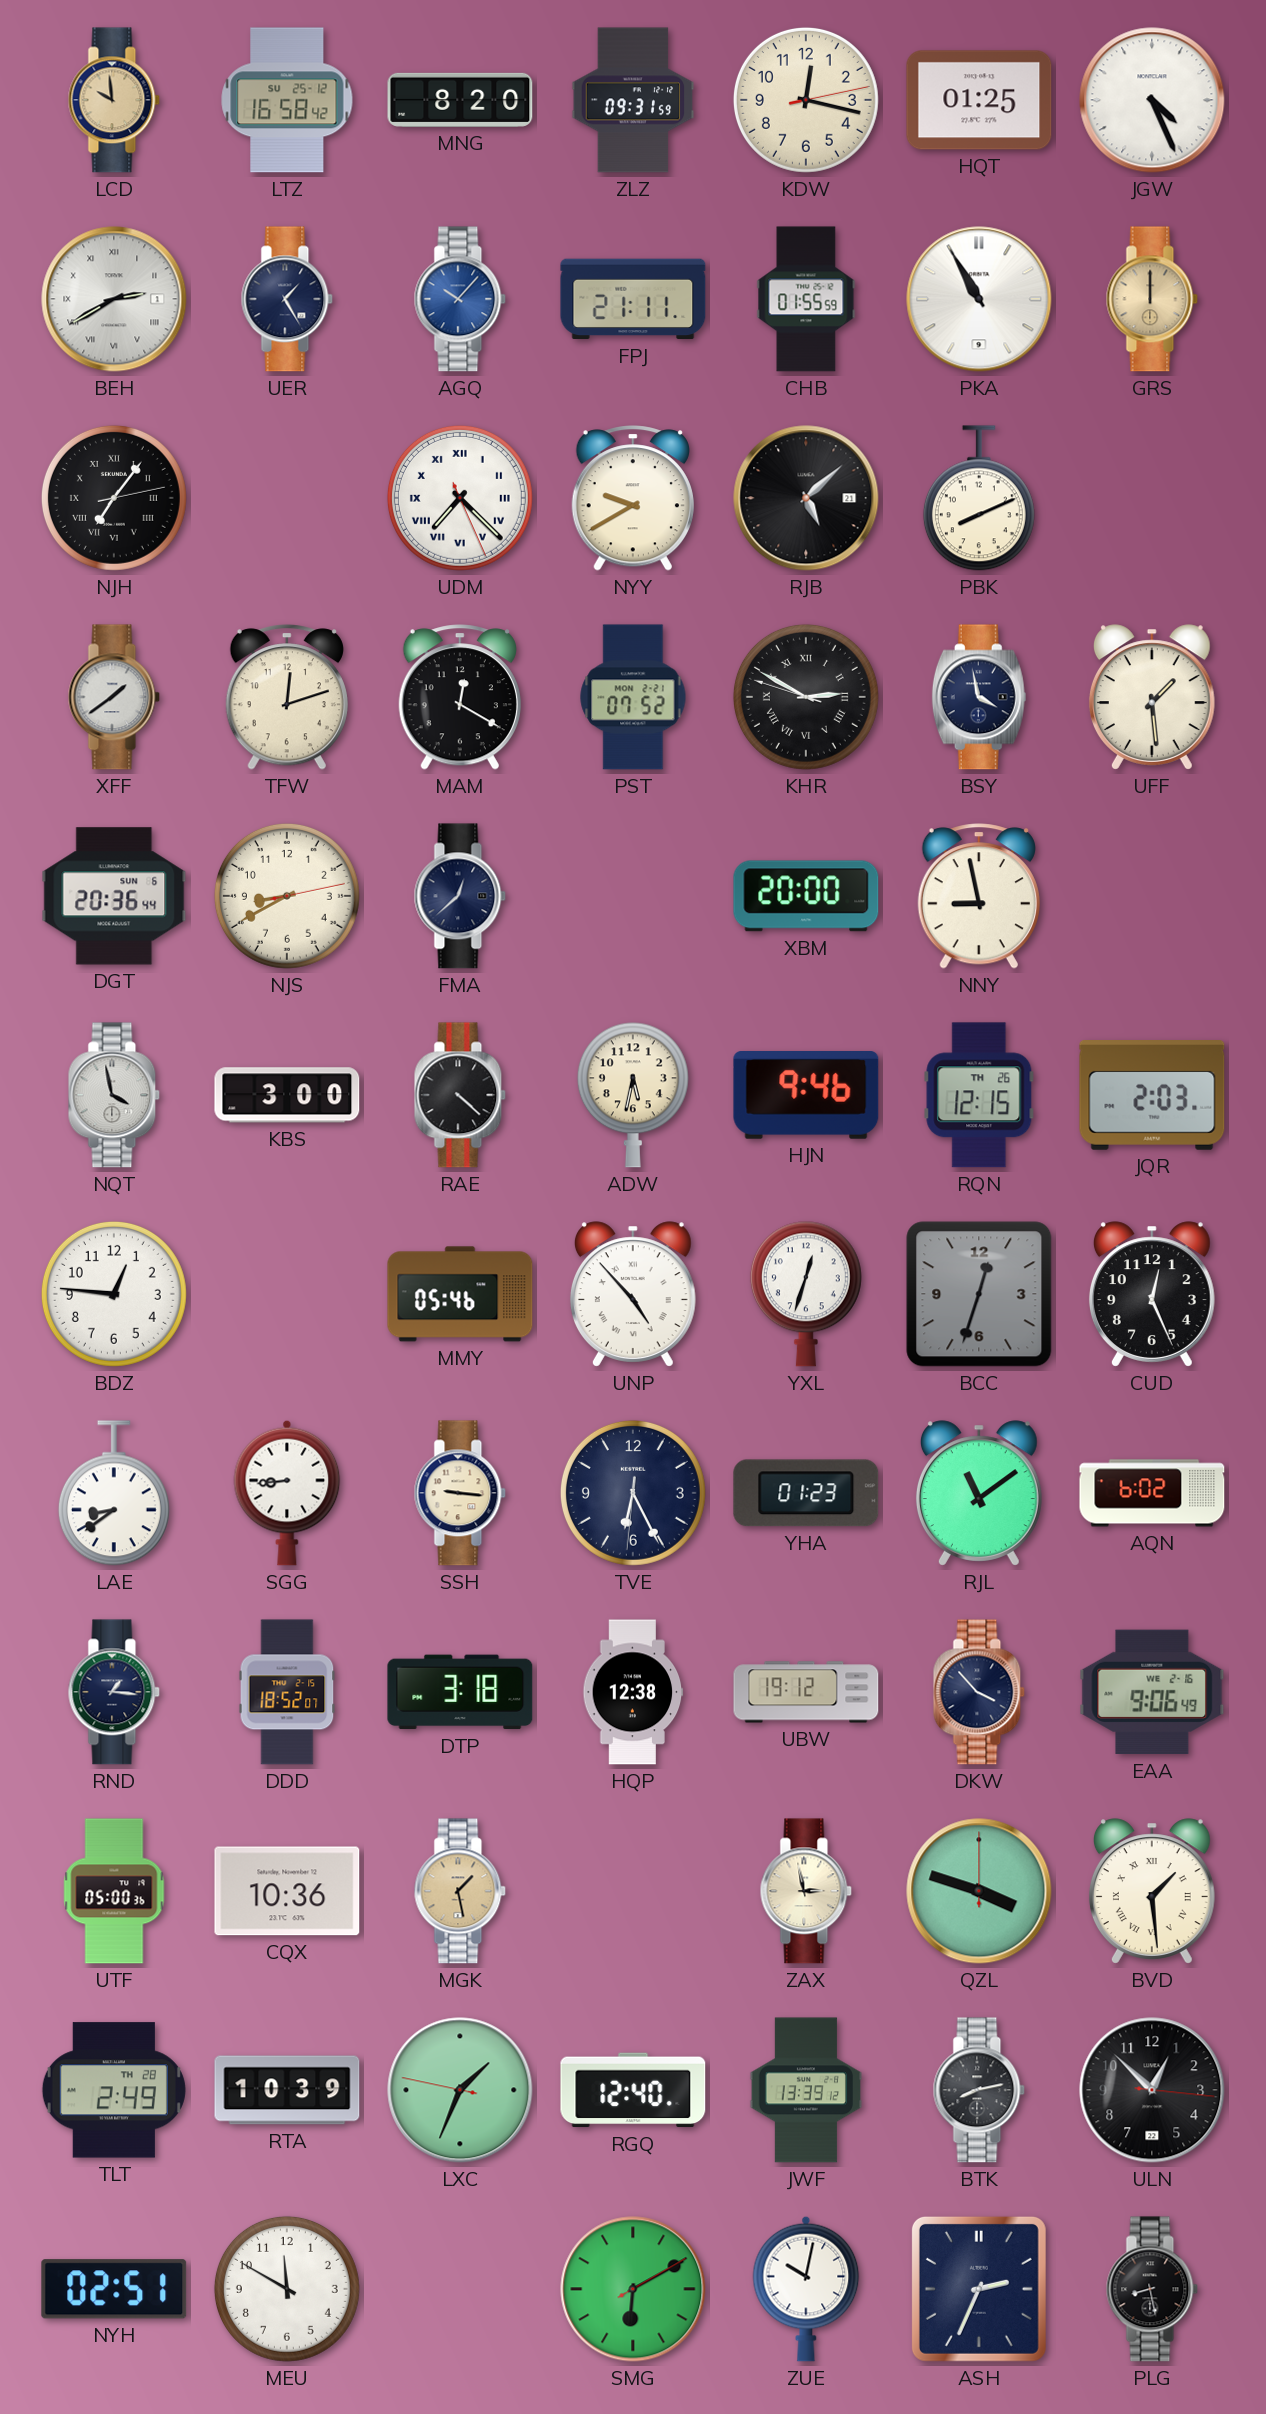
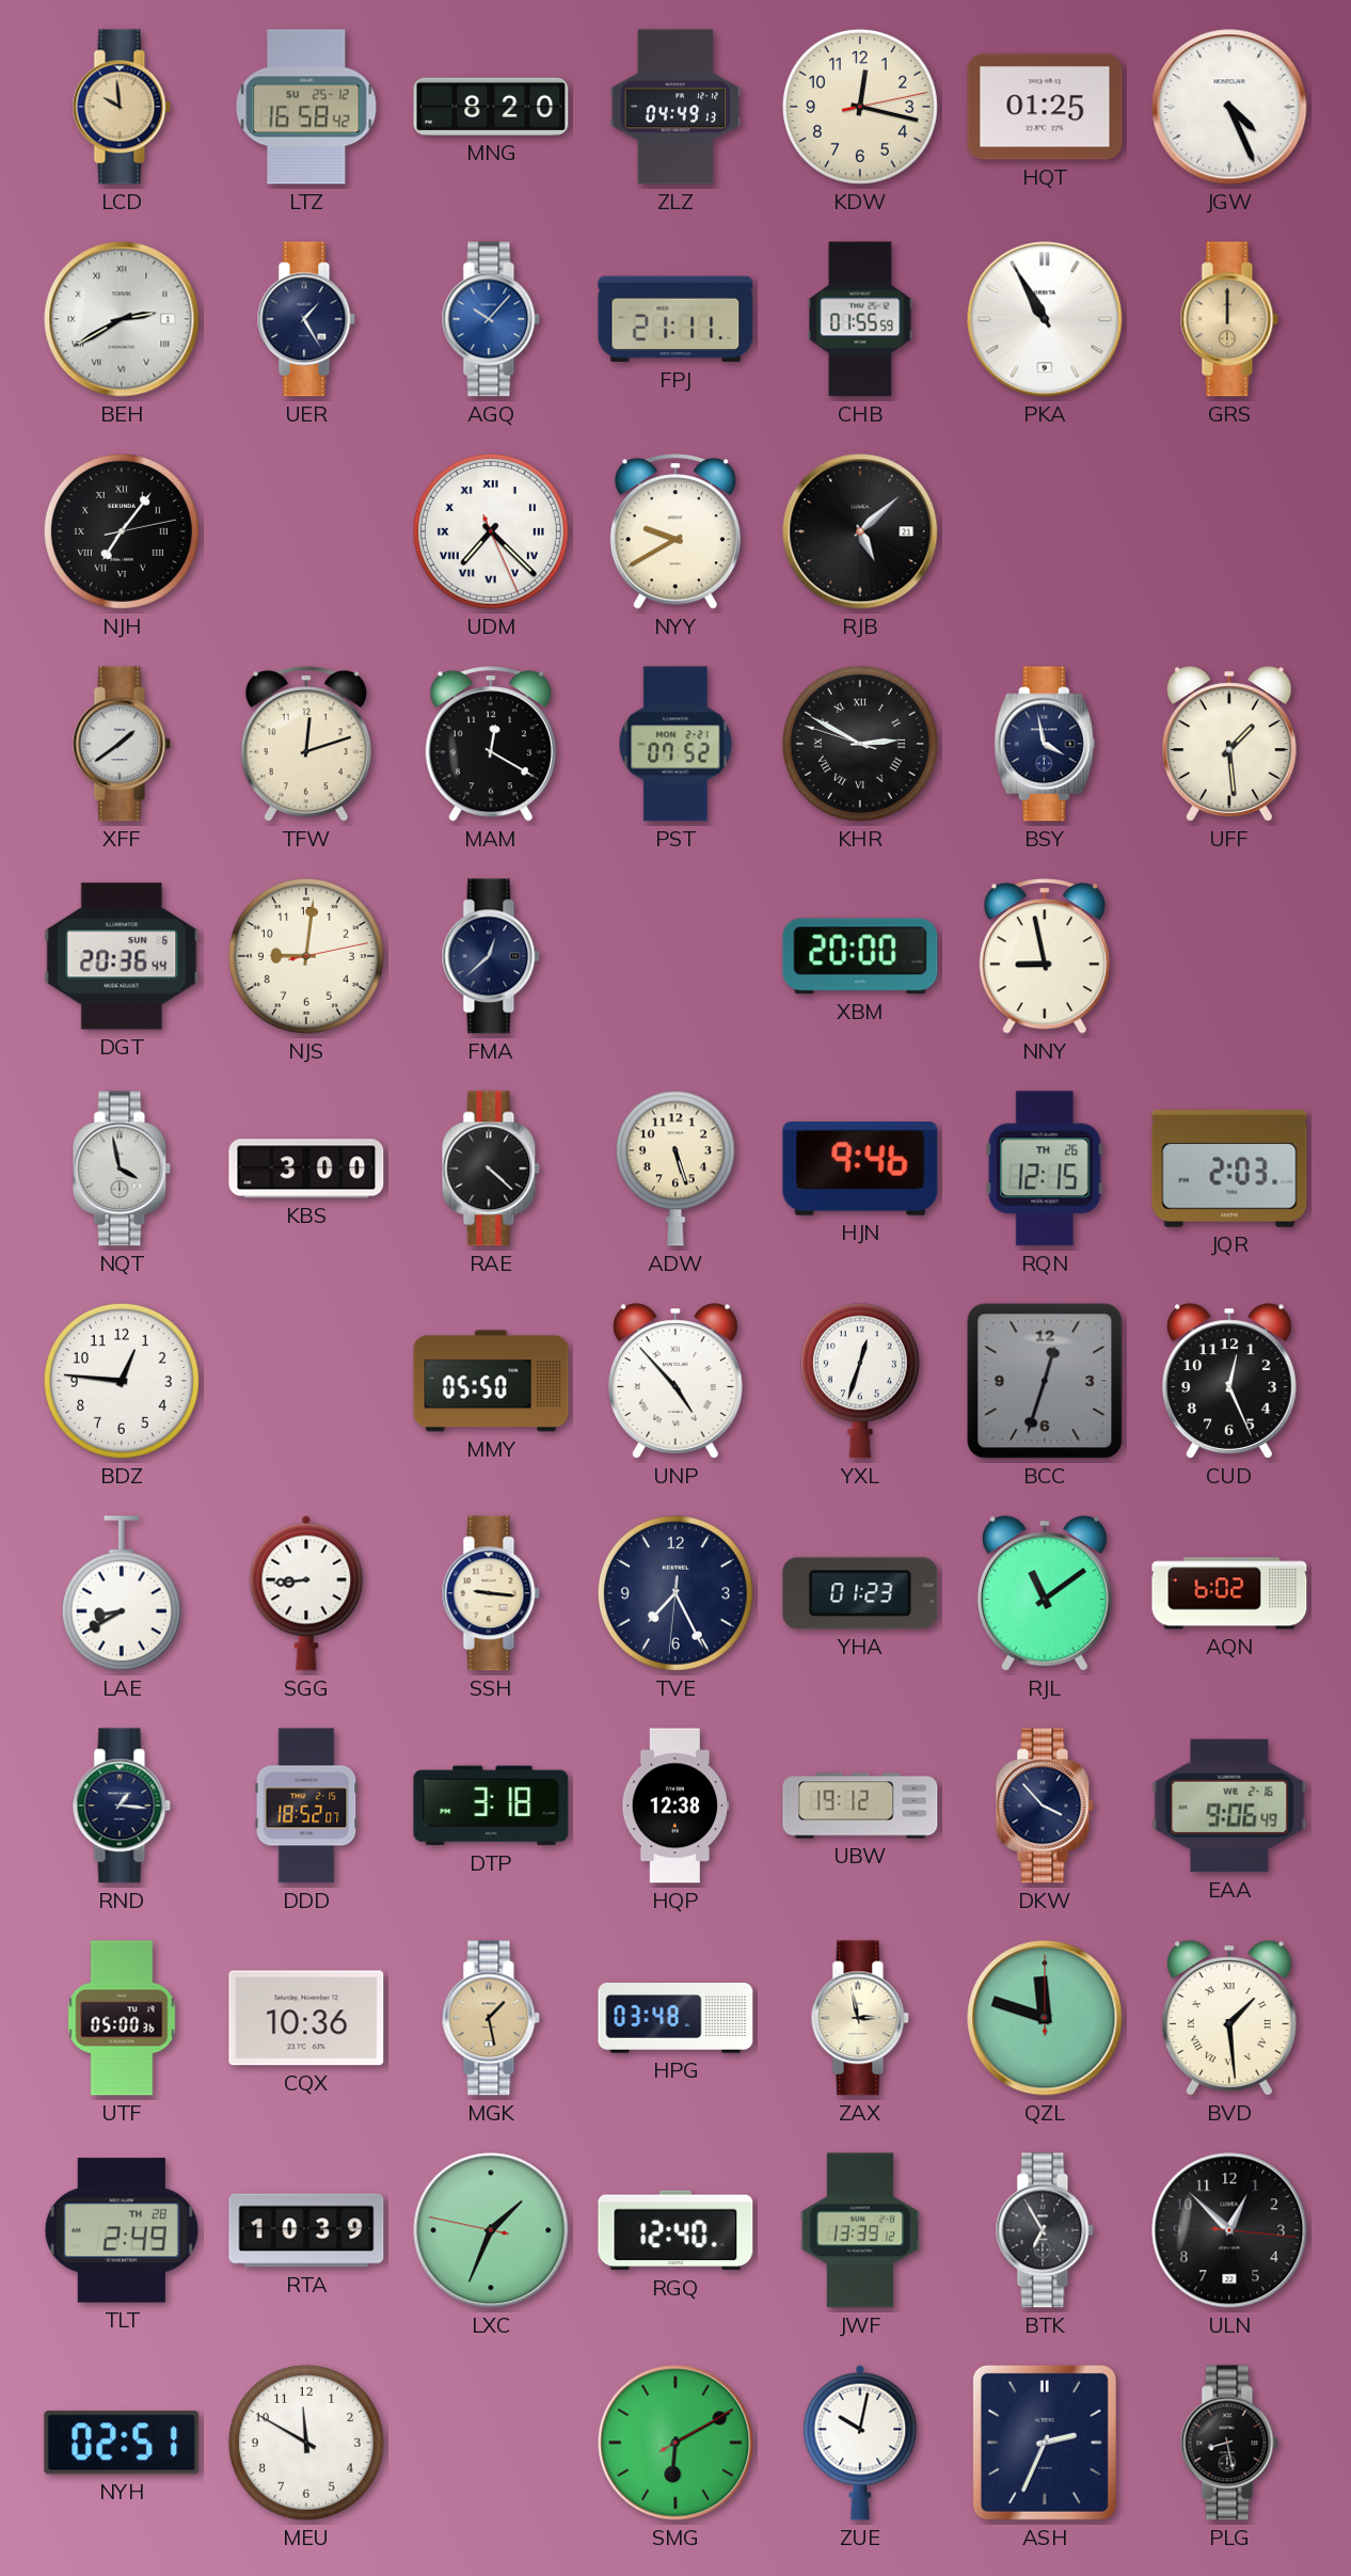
ZLZ: 09:31 -> 04:49 (675, 107)
PBK: 8:11 -> none (979, 498)
NJS: 8:40 -> 9:01 (306, 956)
ADW: 5:32 -> 5:27 (675, 1168)
MMY: 05:46 -> 05:50 (491, 1381)
LAE: 8:39 -> 8:40 (122, 1593)
TVE: 6:25 -> 7:25 (675, 1593)
HPG: none -> 03:48 (675, 2019)
QZL: 3:48 -> 11:48 (1045, 2018)
BTK: 8:13 -> 6:55 (1045, 2230)
